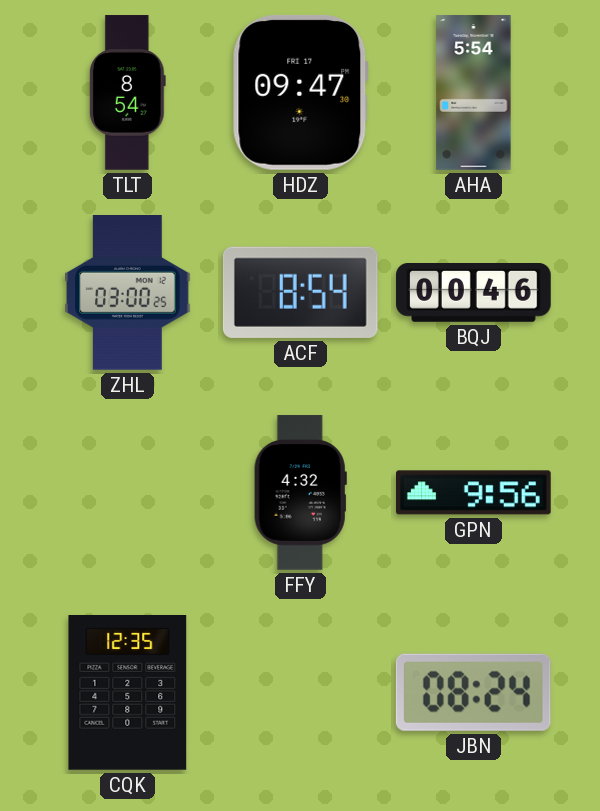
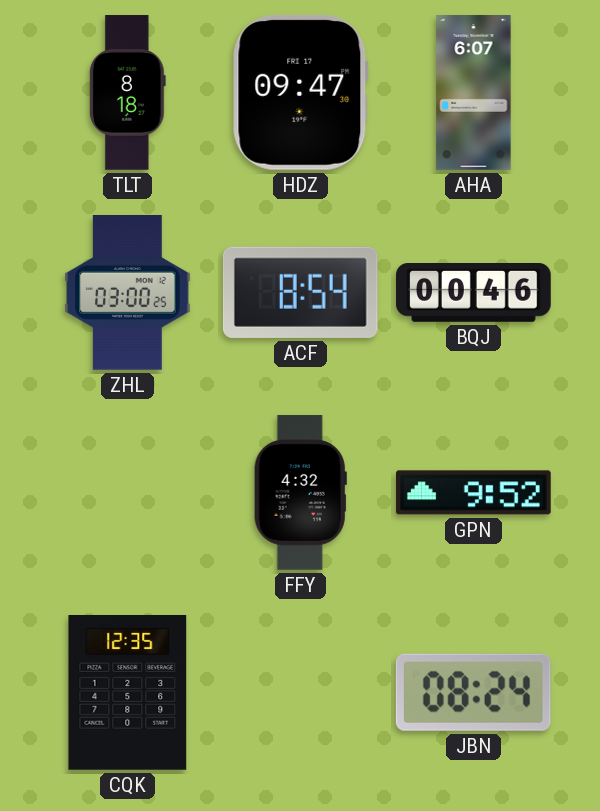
TLT: 8:54 -> 8:18 (127, 93)
AHA: 5:54 -> 6:07 (474, 93)
GPN: 9:56 -> 9:52 (474, 493)
